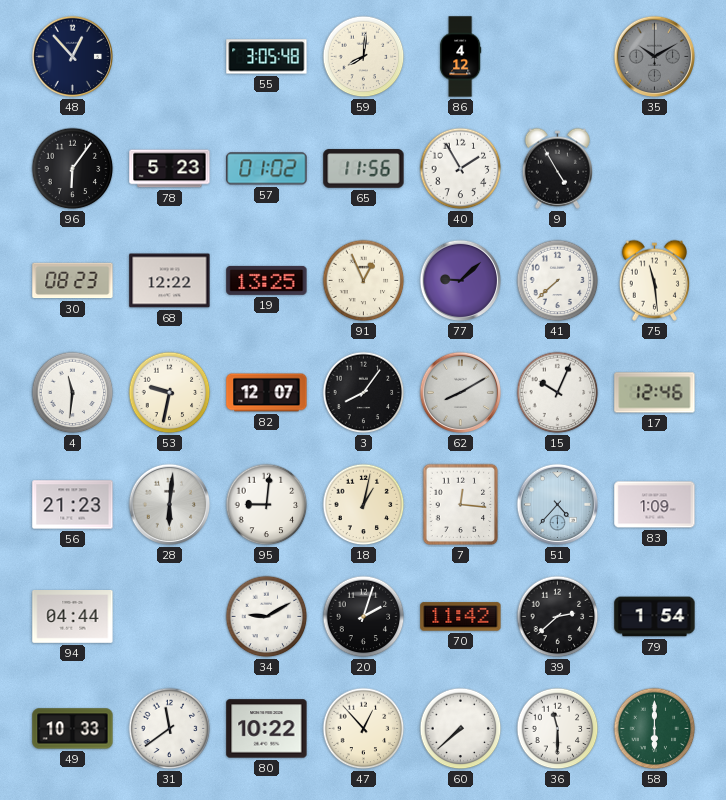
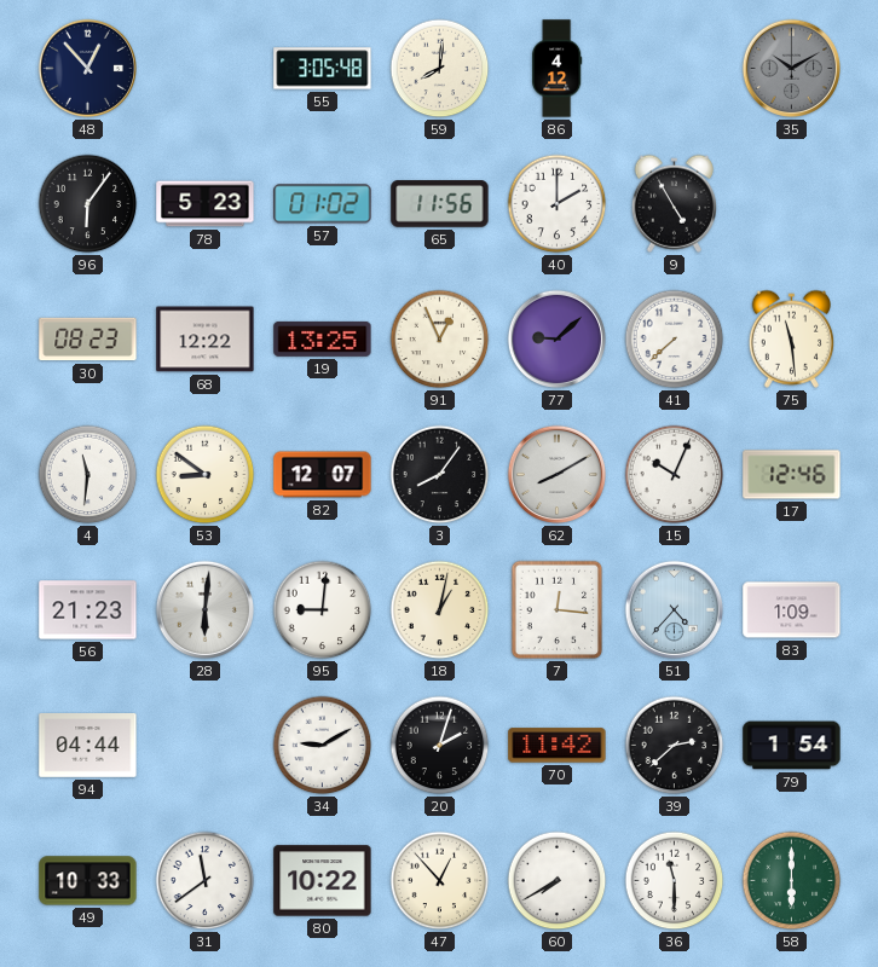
40: 1:55 -> 2:00 (558, 204)
53: 9:32 -> 8:51 (206, 475)
60: 7:38 -> 7:40 (558, 881)
